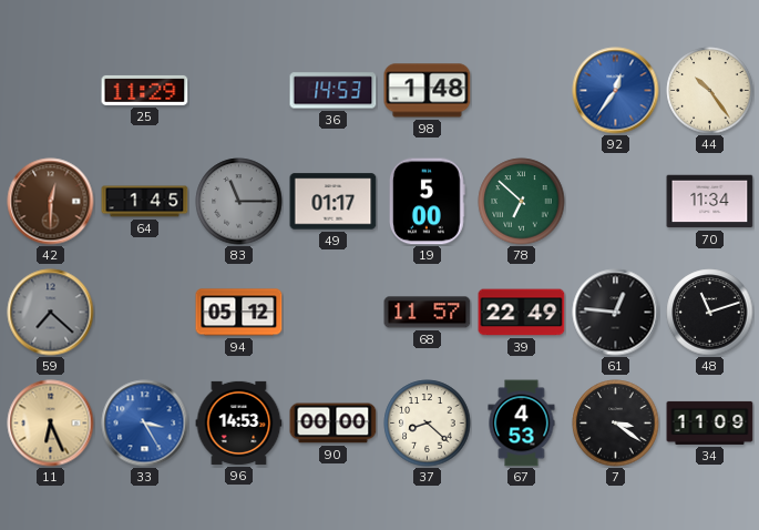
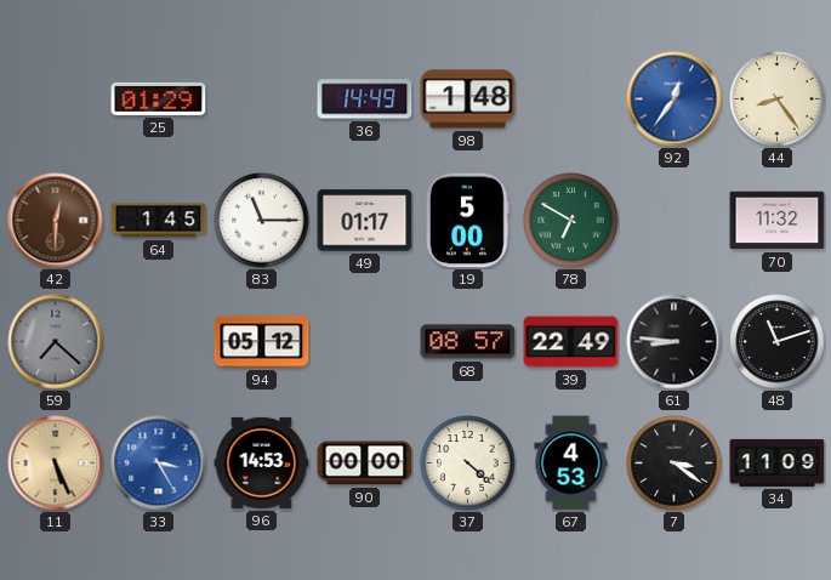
25: 11:29 -> 01:29 (159, 98)
36: 14:53 -> 14:49 (365, 99)
44: 10:24 -> 8:24 (778, 99)
83 dial: grey -> white (262, 221)
78: 6:52 -> 6:50 (571, 221)
70: 11:34 -> 11:32 (778, 221)
68: 11:57 -> 08:57 (468, 342)
61: 12:46 -> 8:46 (675, 342)
11: 6:26 -> 5:26 (56, 464)
37: 8:22 -> 4:22 (468, 464)
